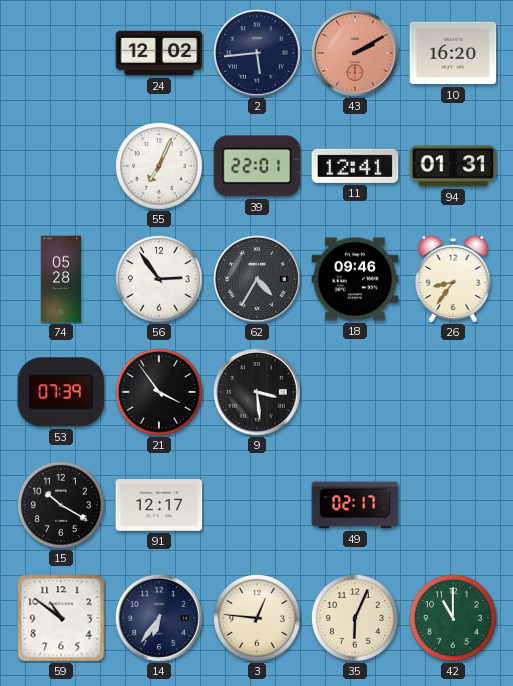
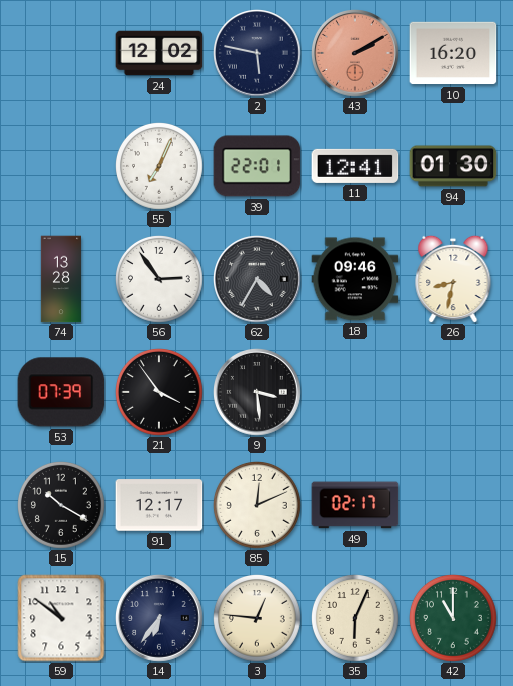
2: 5:44 -> 5:47 (258, 54)
94: 01:31 -> 01:30 (453, 166)
74: 05:28 -> 13:28 (60, 279)
26: 8:36 -> 8:32 (453, 279)
85: none -> 12:11 (258, 506)
